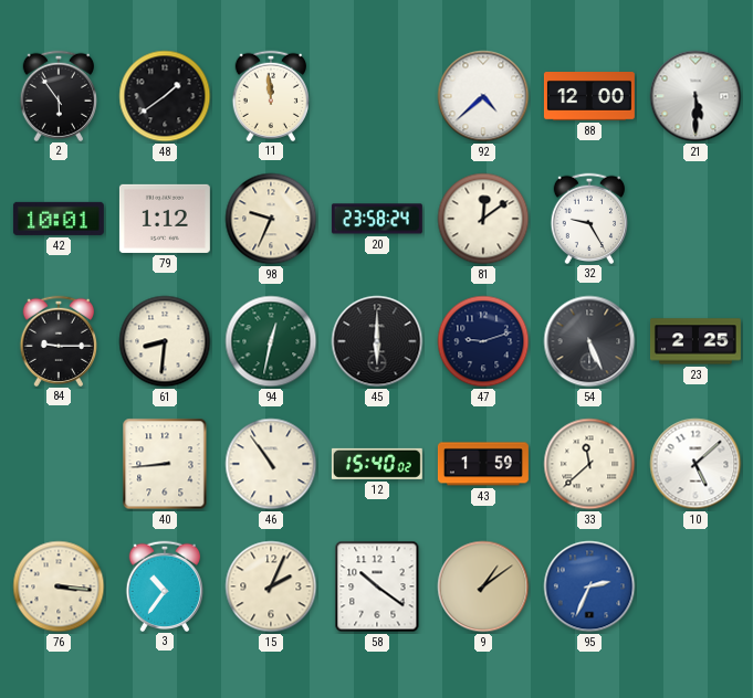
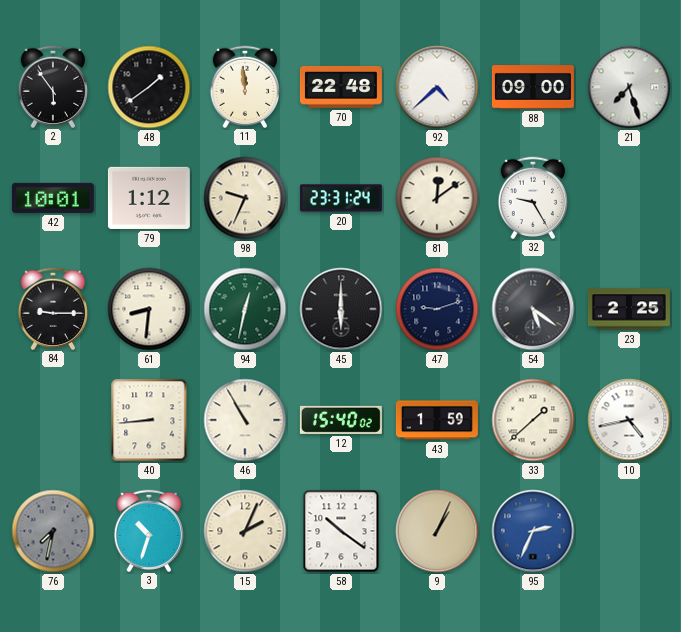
70: none -> 22:48 (341, 87)
88: 12:00 -> 09:00 (533, 88)
21: 5:30 -> 7:27 (629, 87)
20: 23:58 -> 23:31 (341, 198)
54: 5:26 -> 5:21 (533, 309)
46: 10:54 -> 10:55 (245, 420)
33: 11:38 -> 1:38 (533, 420)
10: 5:08 -> 4:43 (629, 420)
76: 3:16 -> 7:32 (53, 531)
76 dial: cream -> grey (53, 531)
3: 10:36 -> 10:33 (148, 530)
9: 1:09 -> 1:04 (437, 531)
